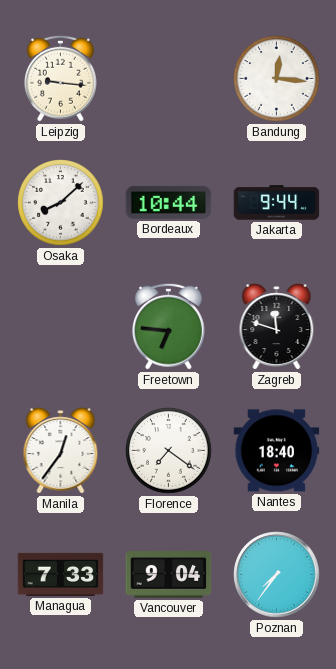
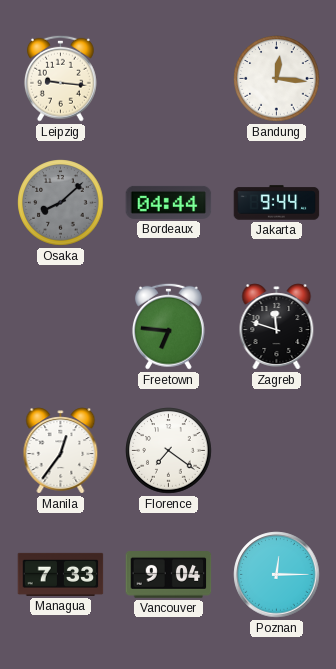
Osaka dial: white -> grey (61, 203)
Bordeaux: 10:44 -> 04:44 (169, 202)
Nantes: 18:40 -> none (277, 451)
Poznan: 7:36 -> 12:15 (277, 575)
